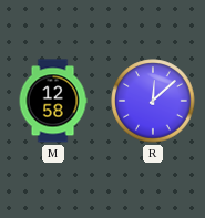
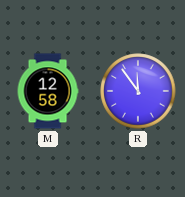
R: 12:08 -> 11:54 (138, 91)
